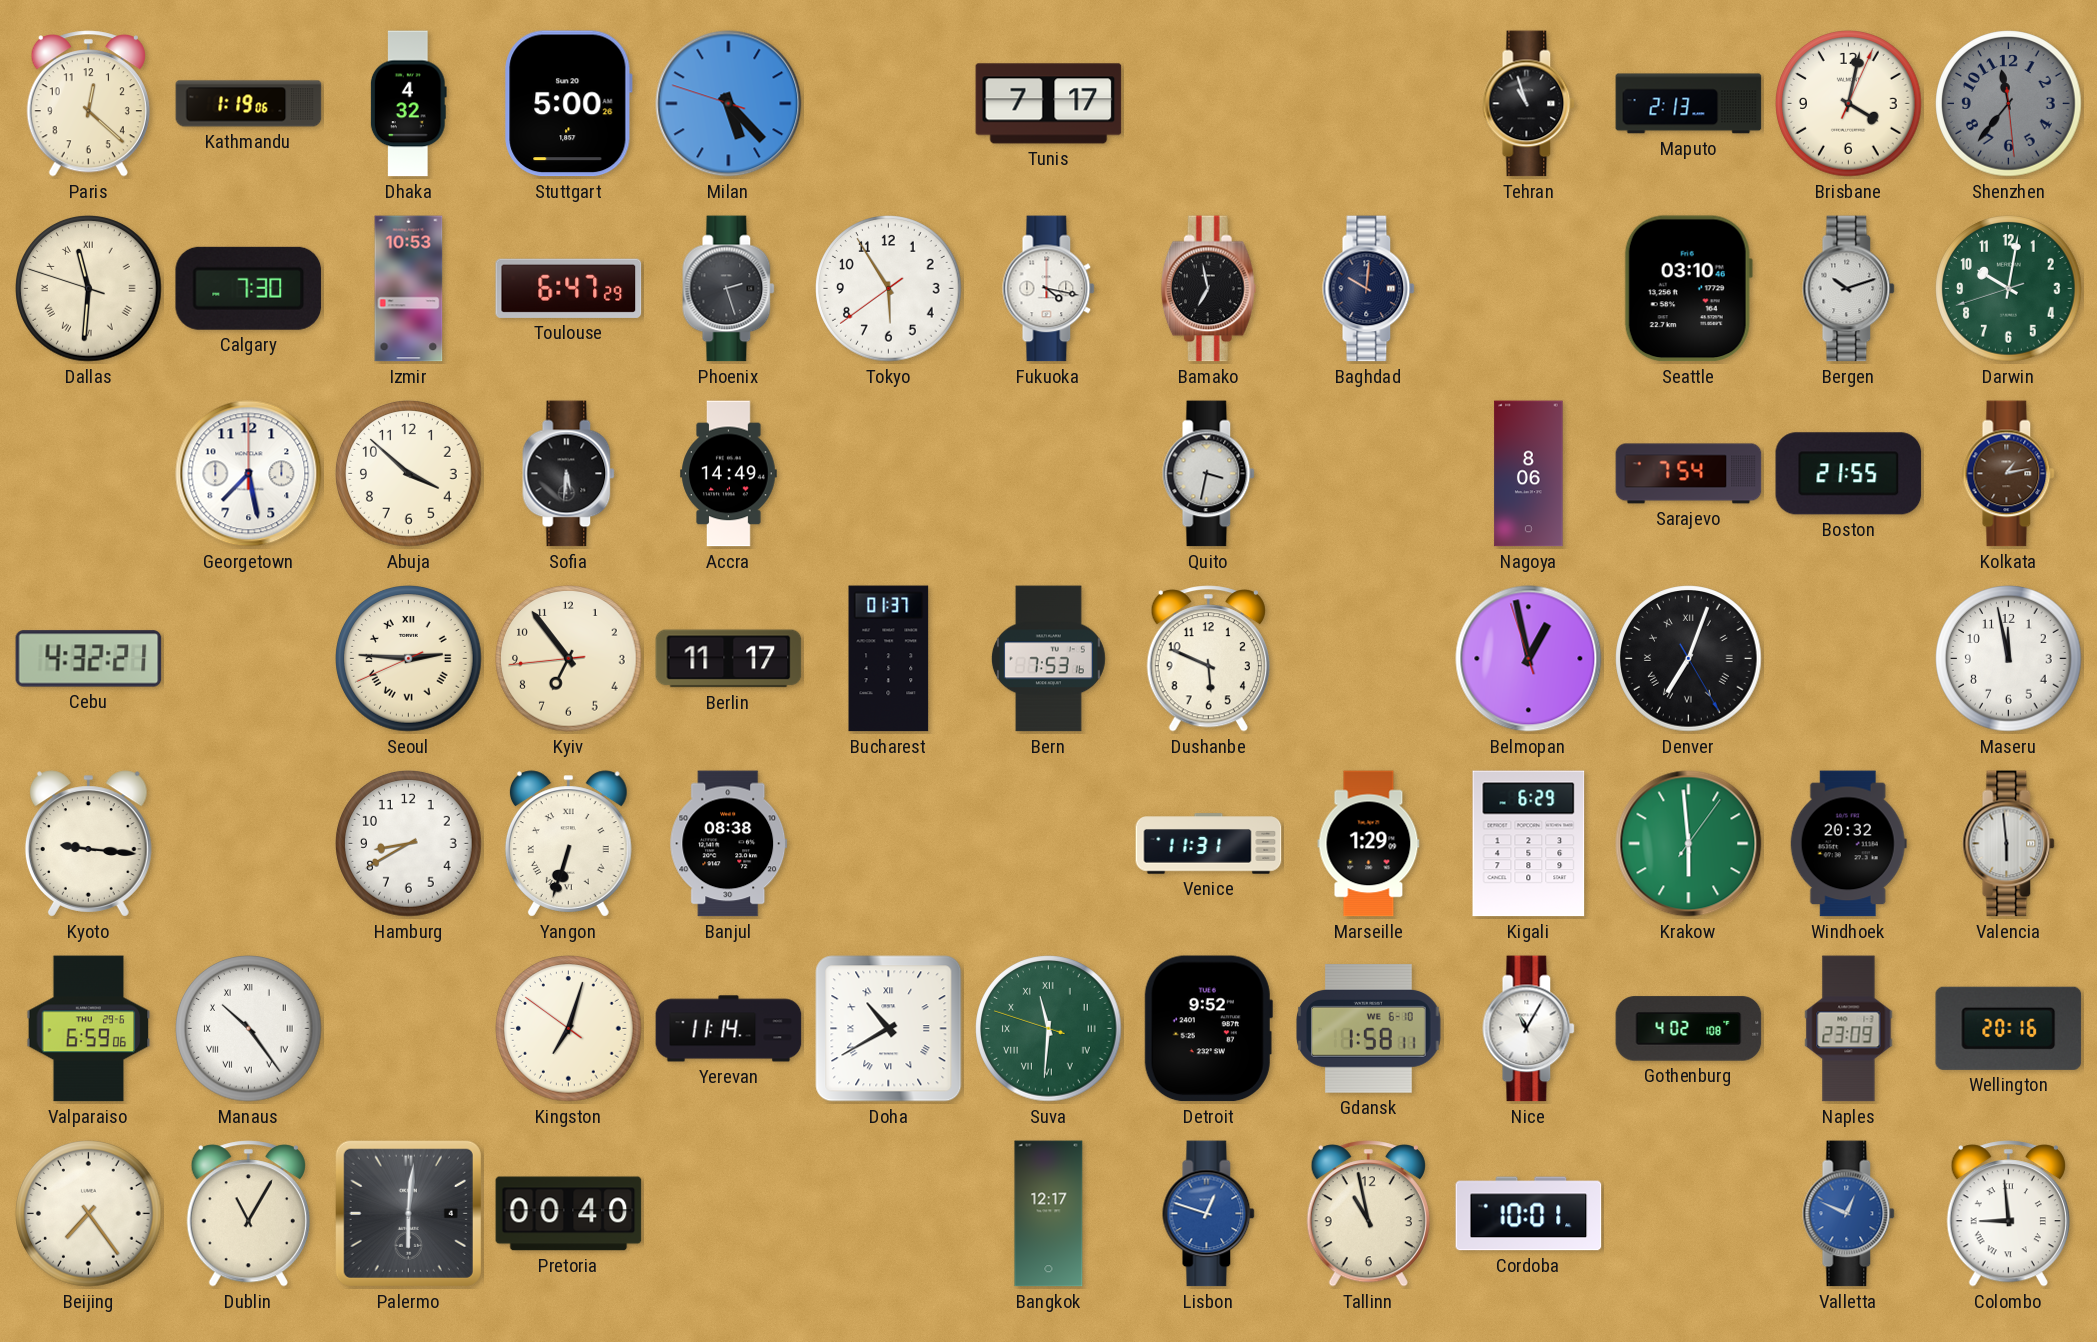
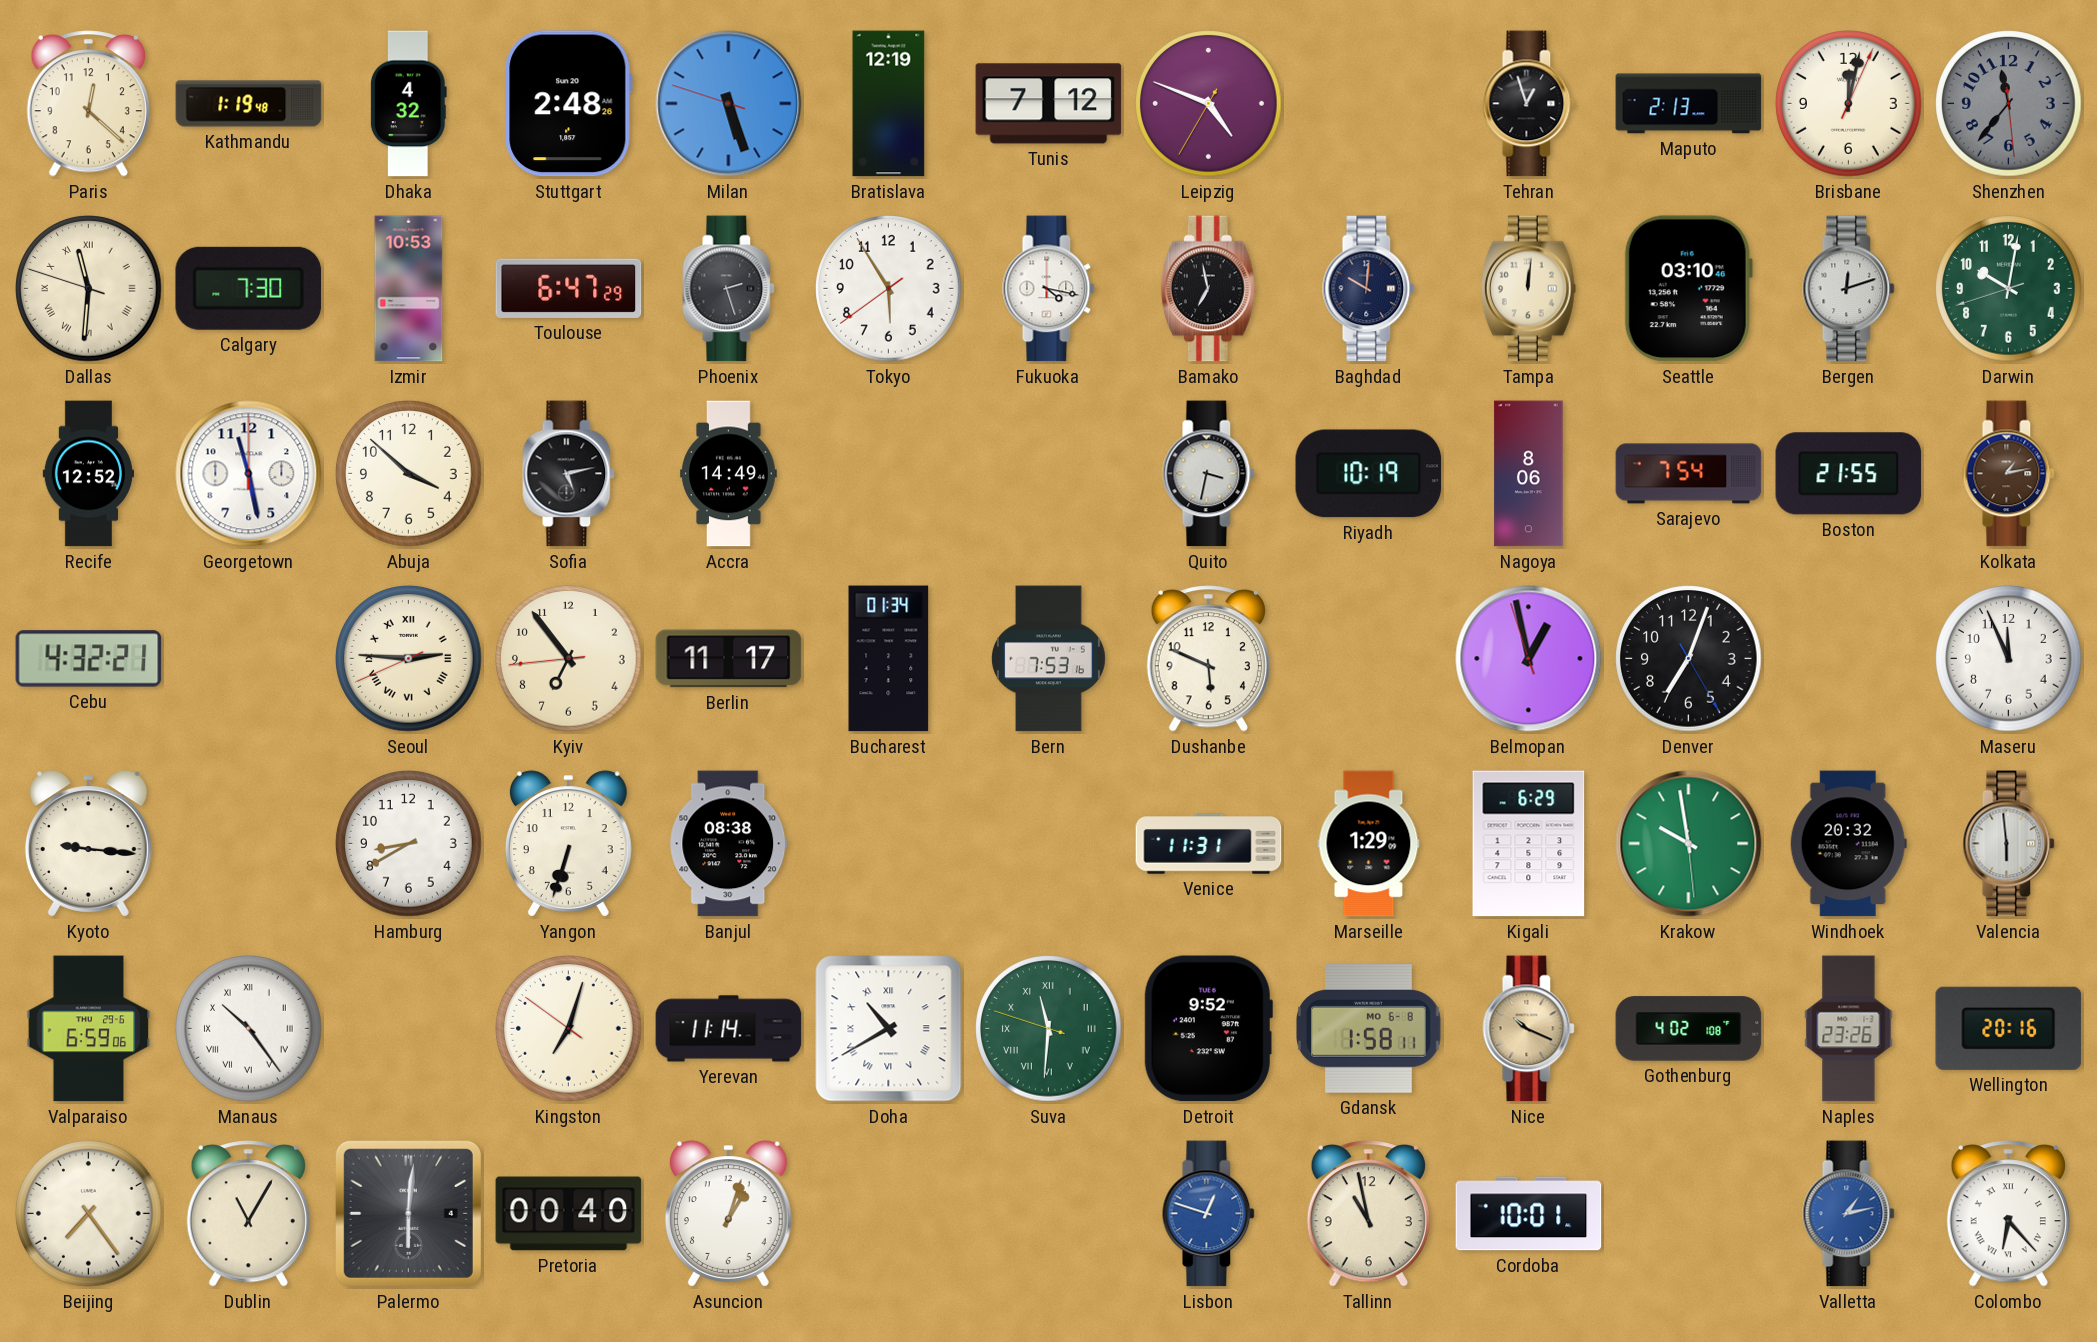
Kathmandu: 1:19:06 -> 1:19:48 (249, 104)
Stuttgart: 5:00 -> 2:48 (569, 104)
Milan: 5:22 -> 5:26 (729, 104)
Bratislava: none -> 12:19 (889, 104)
Tunis: 7:17 -> 7:12 (1049, 104)
Leipzig: none -> 4:48 (1209, 104)
Tehran: 10:57 -> 12:57 (1529, 104)
Brisbane: 4:02 -> 12:02 (1849, 104)
Tampa: none -> 12:01 (1528, 289)
Bergen: 10:12 -> 12:12 (1849, 289)
Recife: none -> 12:52 (88, 474)
Georgetown: 7:28 -> 11:28 (249, 474)
Sofia: 5:31 -> 5:13 (569, 474)
Riyadh: none -> 10:19 (1369, 474)
Bucharest: 01:37 -> 01:34 (889, 659)
Denver numerals: Roman -> Arabic (1689, 659)
Maseru: 11:58 -> 11:56 (2009, 659)
Yangon numerals: Roman -> Arabic (568, 844)
Krakow: 5:59 -> 9:58 (1689, 844)
Gdansk date: WE 6-10 -> MO 6-8 (1369, 1029)
Nice: 11:05 -> 10:19 (1529, 1029)
Nice dial: white -> champagne (1529, 1029)
Naples: 23:09 -> 23:26 (1849, 1029)
Asuncion: none -> 1:03 (728, 1214)
Bangkok: 12:17 -> none (1049, 1214)
Valletta: 12:49 -> 1:13 (1849, 1214)
Colombo: 8:59 -> 6:23 (2008, 1214)
